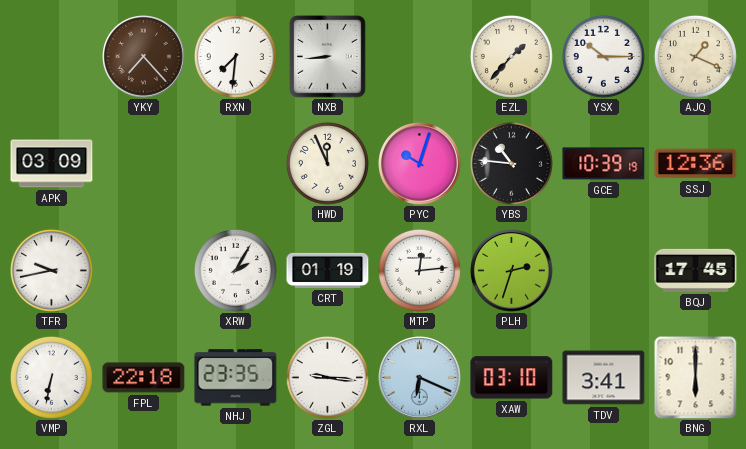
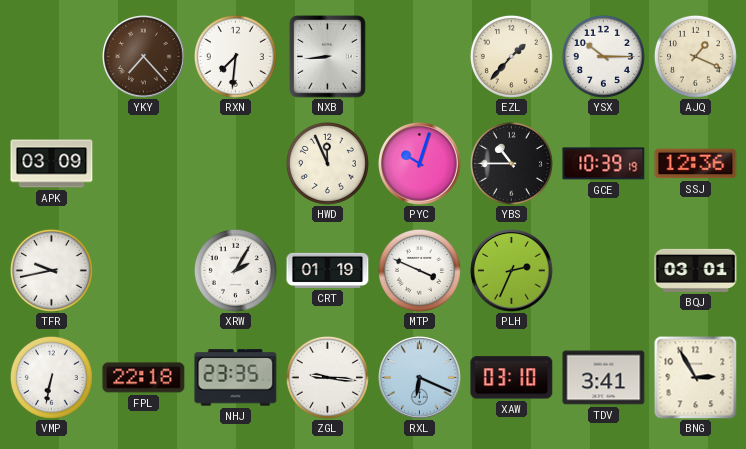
YBS: 10:46 -> 10:45 (511, 163)
MTP: 12:14 -> 3:49 (419, 270)
PLH: 2:33 -> 2:34 (512, 271)
BQJ: 17:45 -> 03:01 (696, 270)
BNG: 6:00 -> 2:55 (695, 377)
